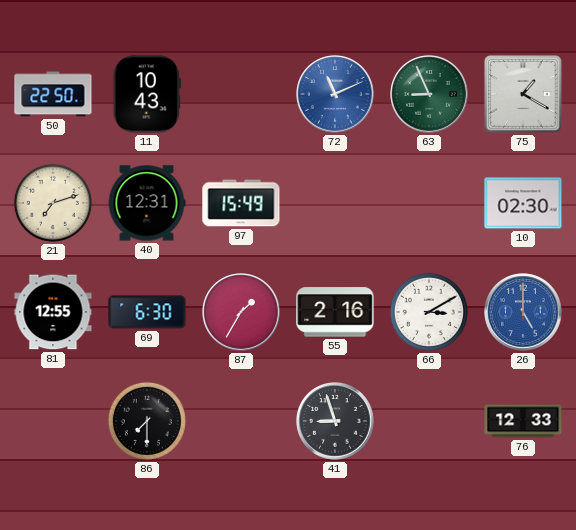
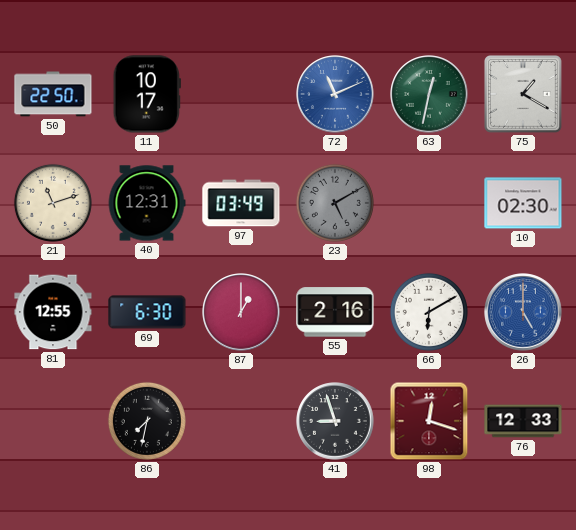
11: 10:43 -> 10:17 (147, 94)
63: 8:56 -> 12:32 (429, 94)
21: 7:12 -> 11:12 (53, 203)
97: 15:49 -> 03:49 (241, 203)
23: none -> 5:10 (335, 203)
87: 1:35 -> 1:00 (241, 312)
66: 3:10 -> 6:10 (429, 312)
86: 7:30 -> 7:32 (147, 421)
98: none -> 12:18 (429, 421)
